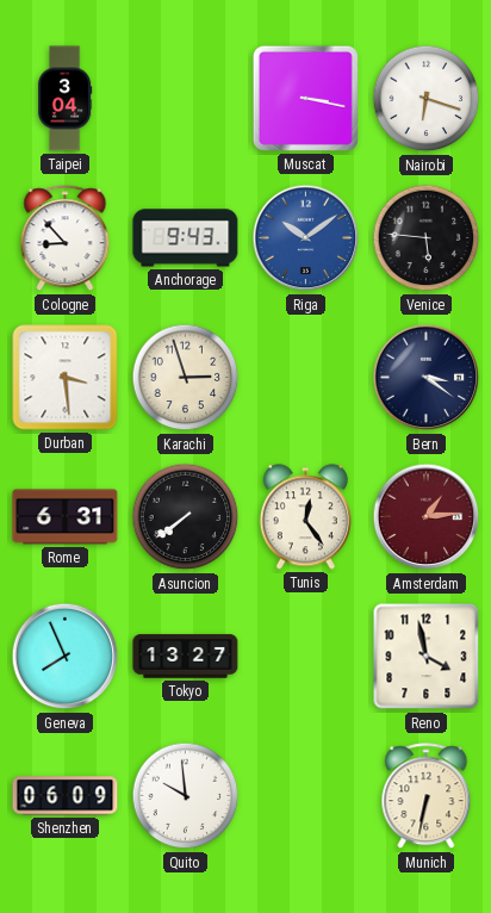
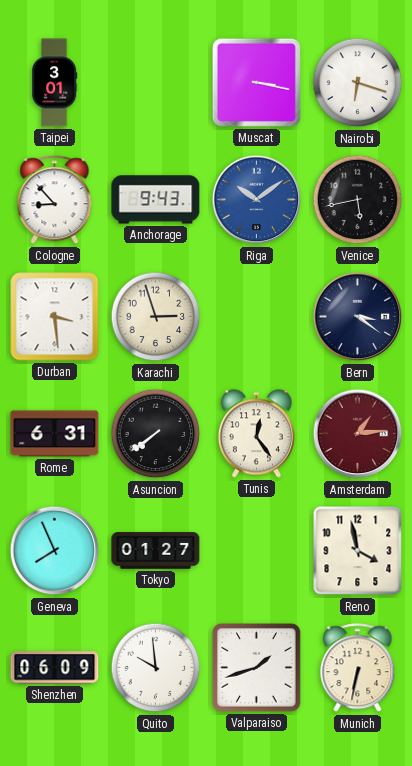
Taipei: 3:04 -> 3:01 (55, 83)
Venice: 5:46 -> 5:43 (358, 200)
Tokyo: 13:27 -> 01:27 (156, 551)
Valparaiso: none -> 1:42 (257, 668)
